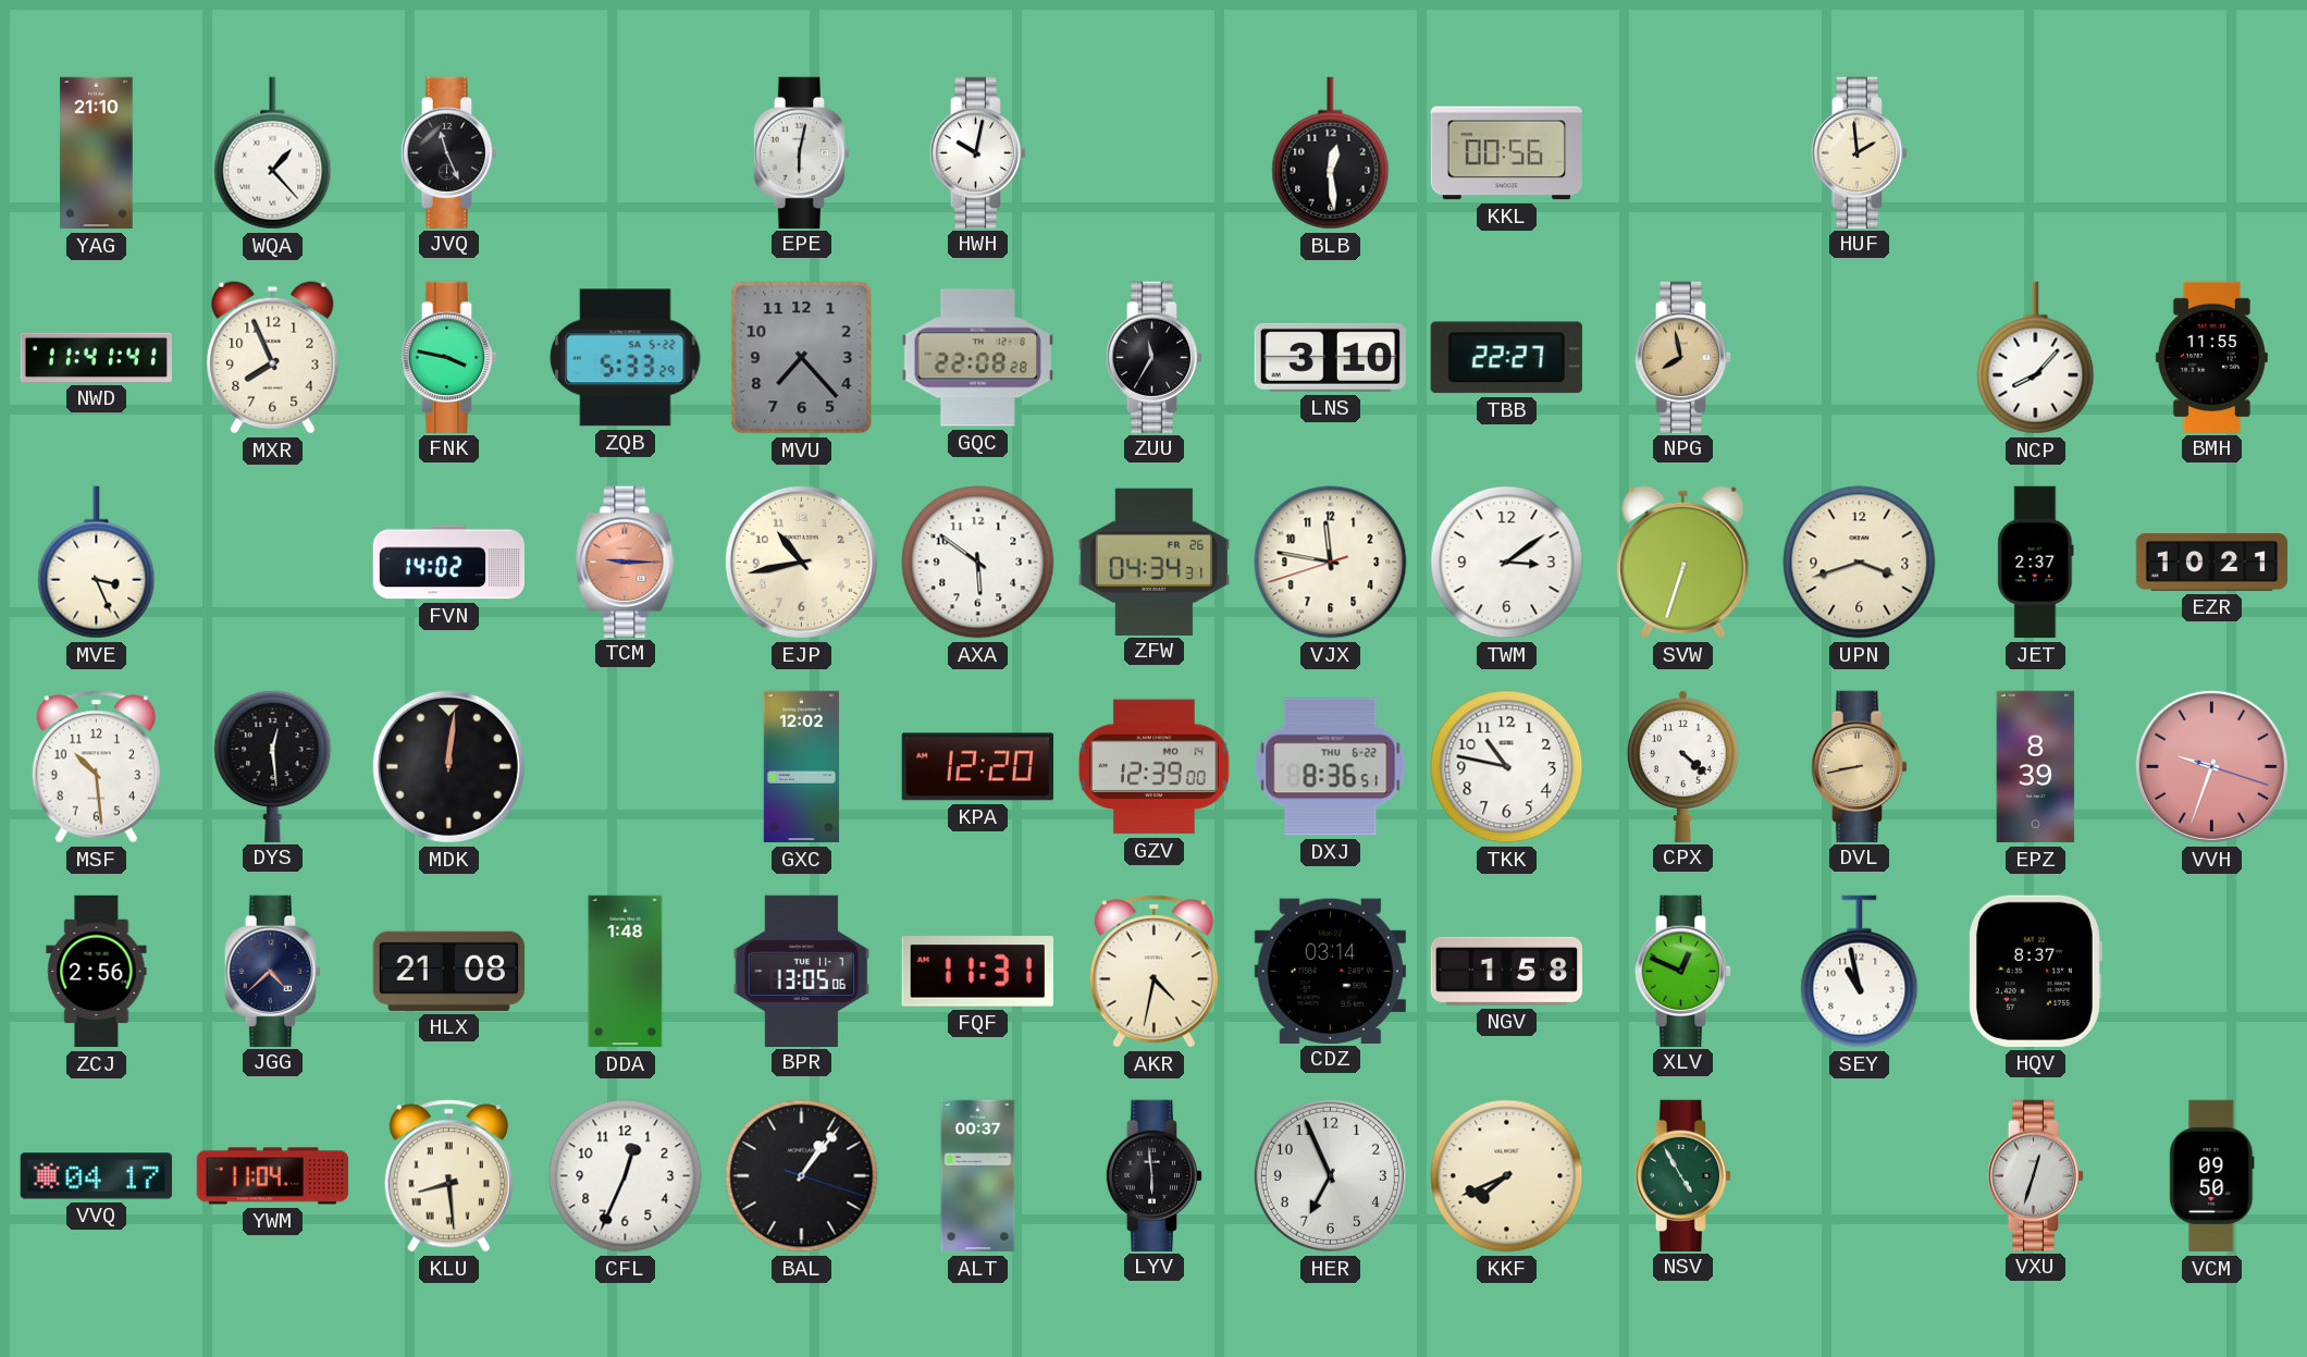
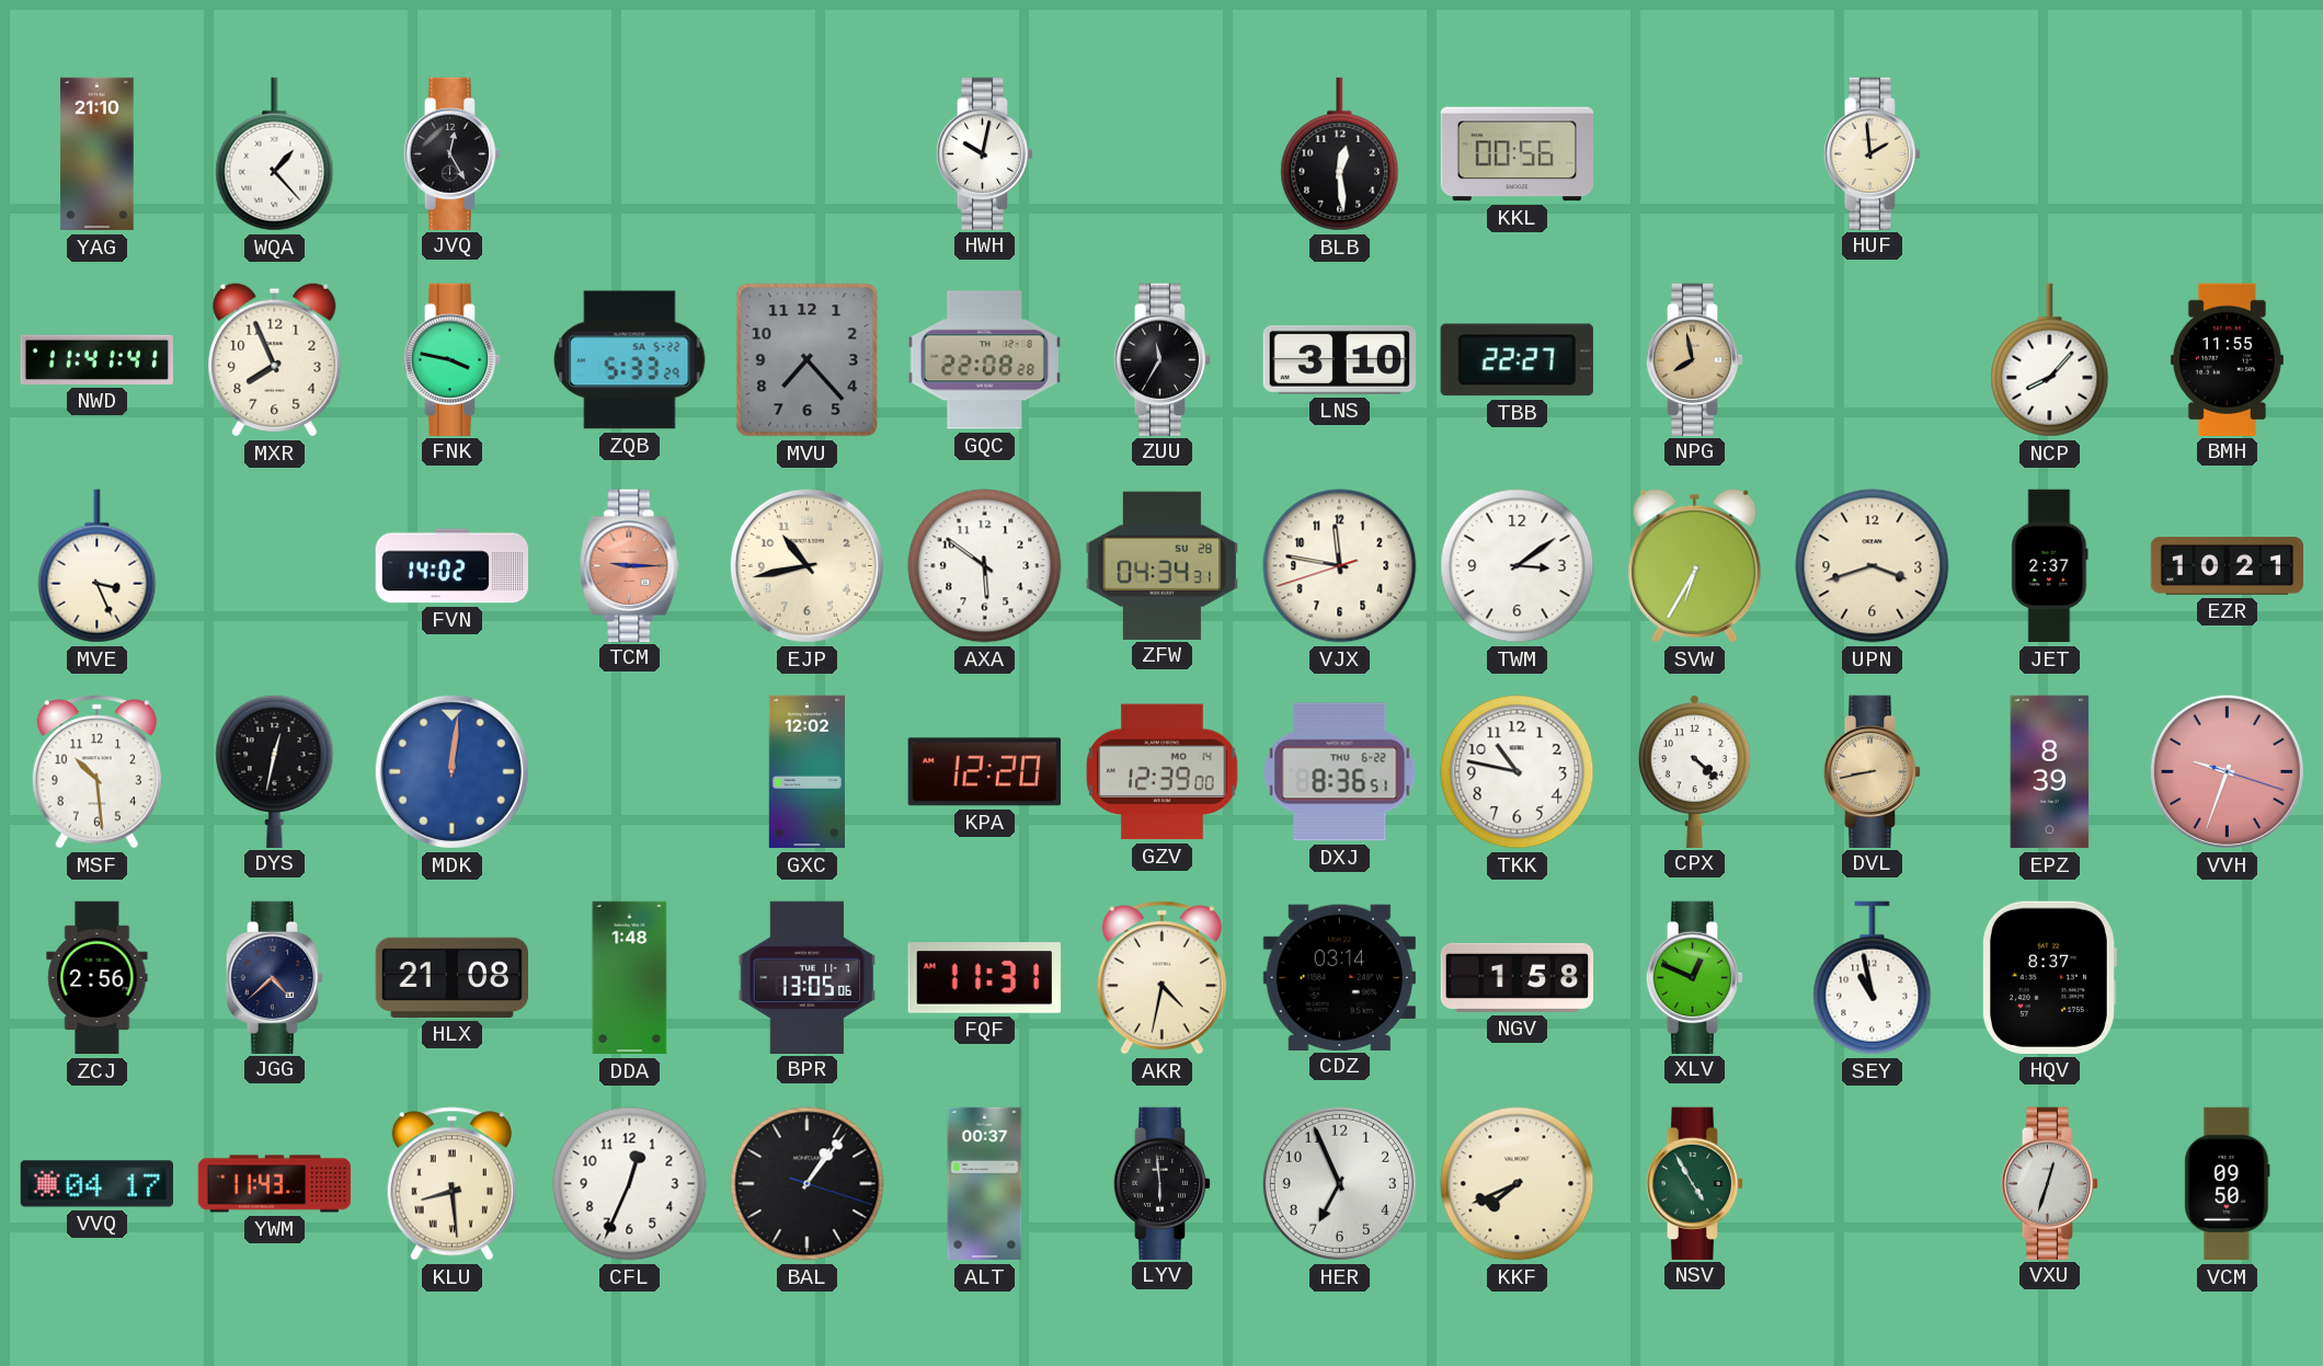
JVQ: 11:26 -> 12:25 (453, 153)
EPE: 6:02 -> none (802, 152)
ZFW date: FR 26 -> SU 28 (1161, 565)
SVW: 6:33 -> 6:35 (1695, 566)
DYS: 12:29 -> 12:32 (275, 771)
MDK dial: black -> blue (451, 771)
YWM: 11:04 -> 11:43 (275, 1184)
